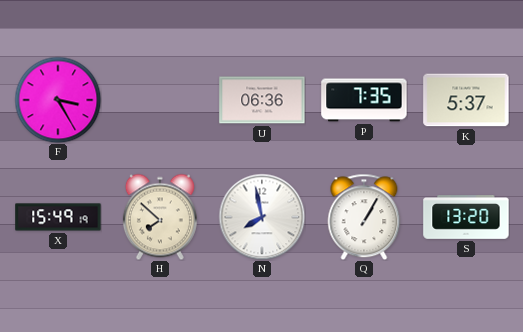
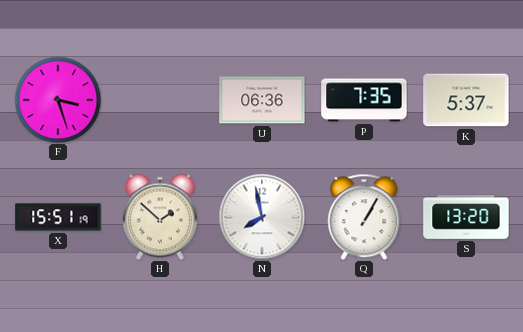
F: 3:25 -> 3:27 (58, 100)
X: 15:49 -> 15:51 (58, 217)
H: 7:52 -> 1:52 (160, 217)
